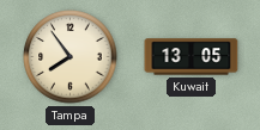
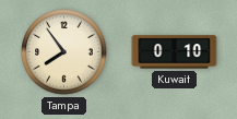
Kuwait: 13:05 -> 0:10 (175, 52)
